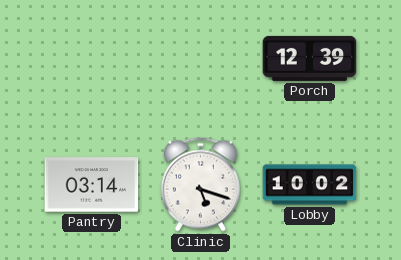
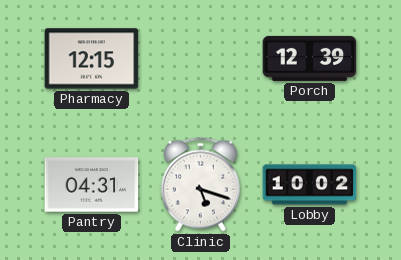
Pharmacy: none -> 12:15 (92, 59)
Pantry: 03:14 -> 04:31 (92, 185)
